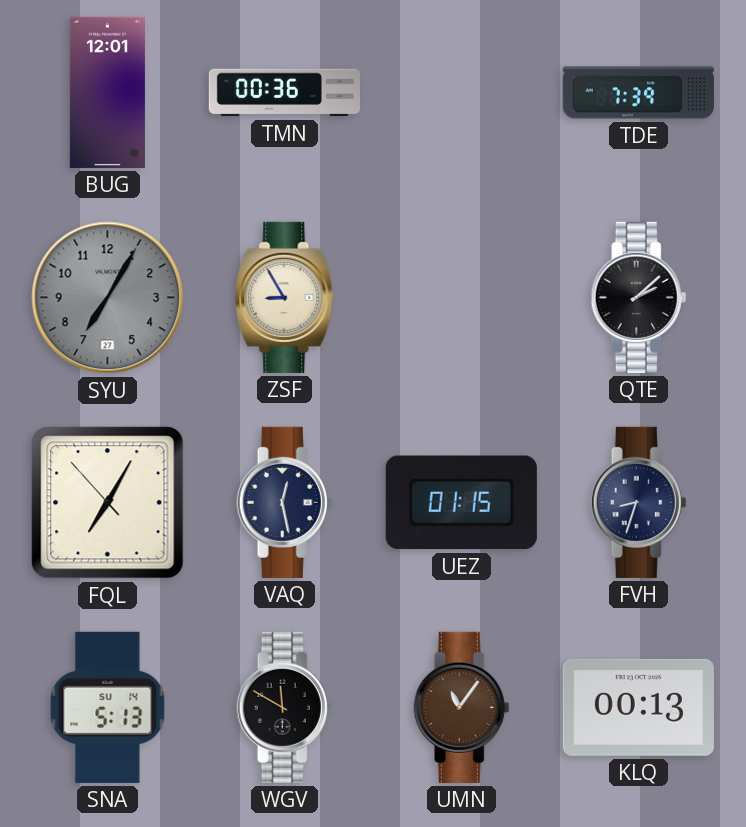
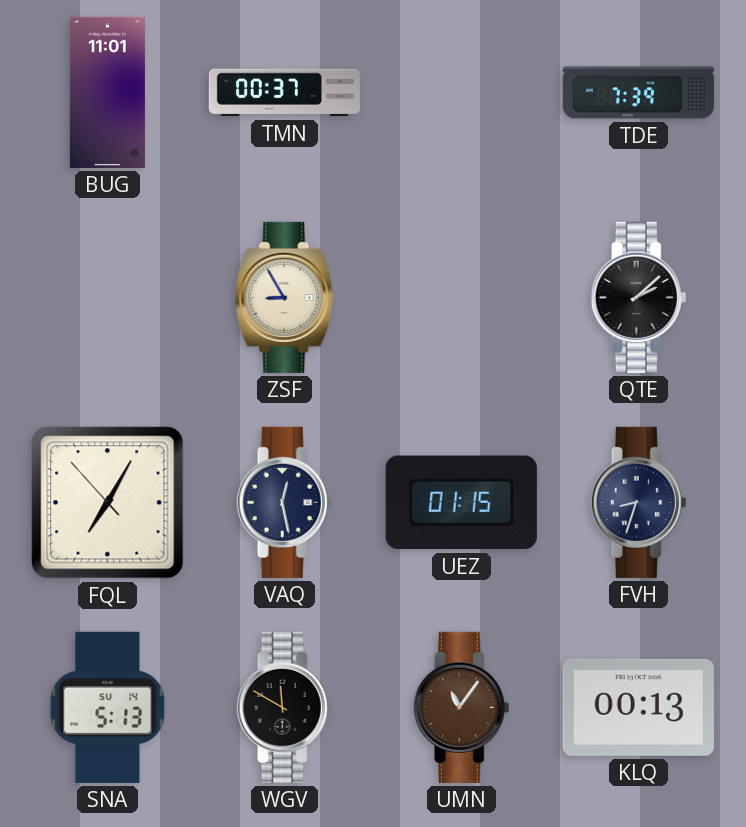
BUG: 12:01 -> 11:01 (107, 92)
TMN: 00:36 -> 00:37 (284, 93)
SYU: 7:05 -> none (108, 298)
